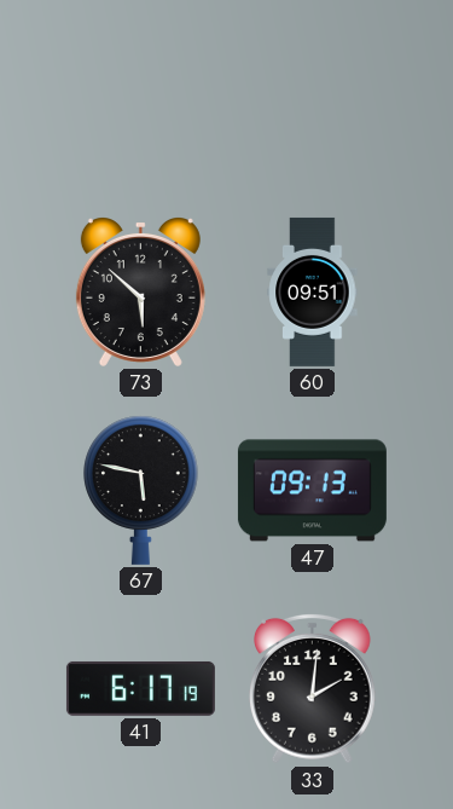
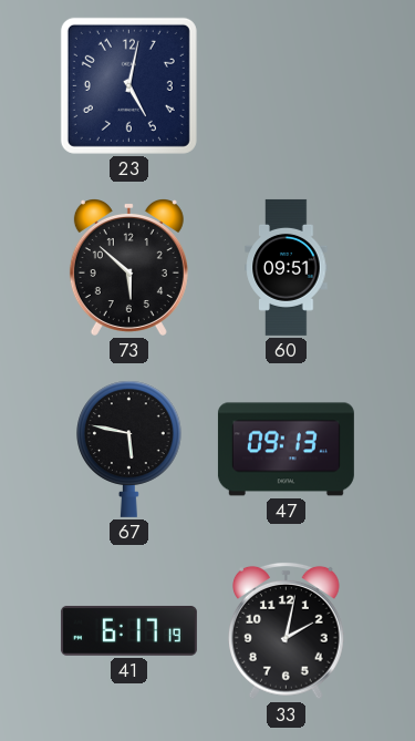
23: none -> 5:02 (128, 85)
33: 2:01 -> 2:02 (287, 630)
